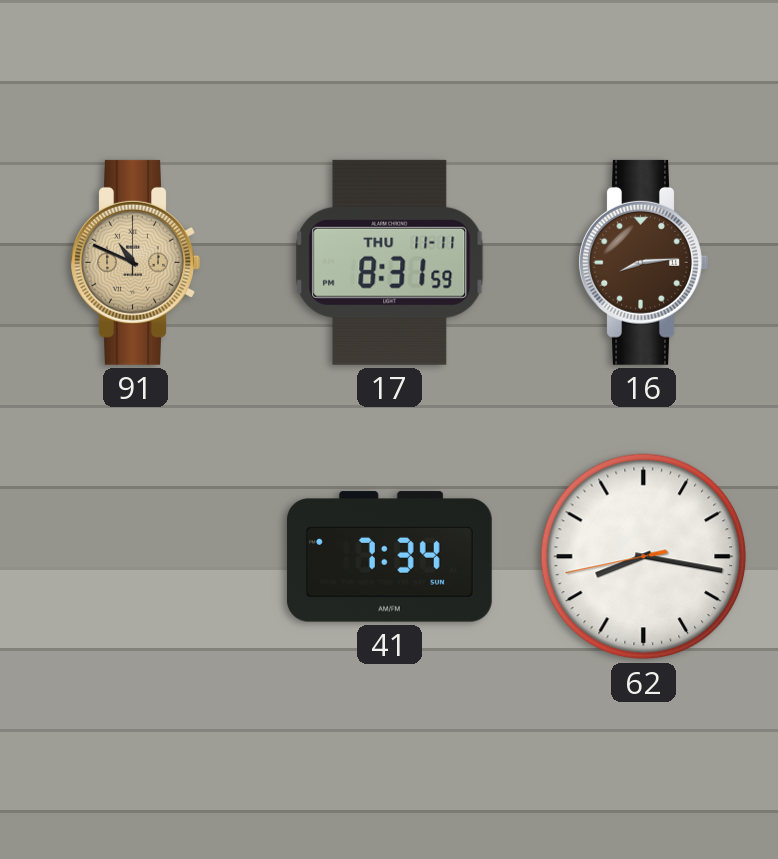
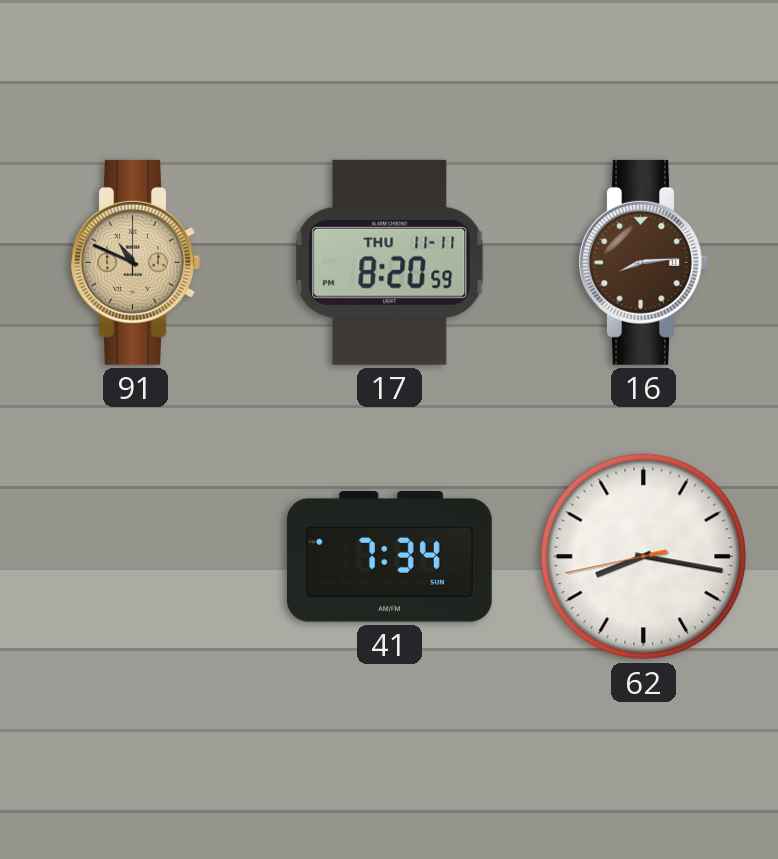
17: 8:31 -> 8:20 (390, 262)
